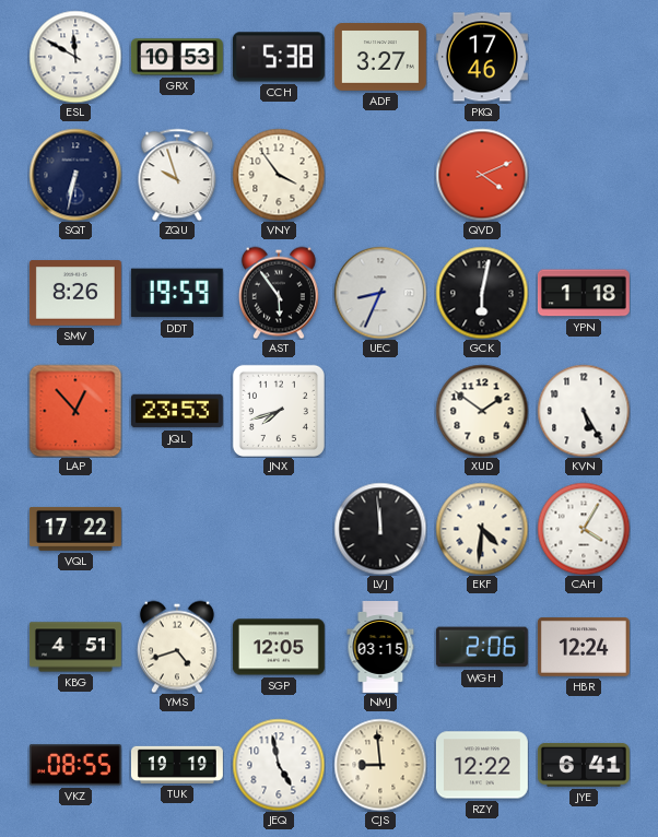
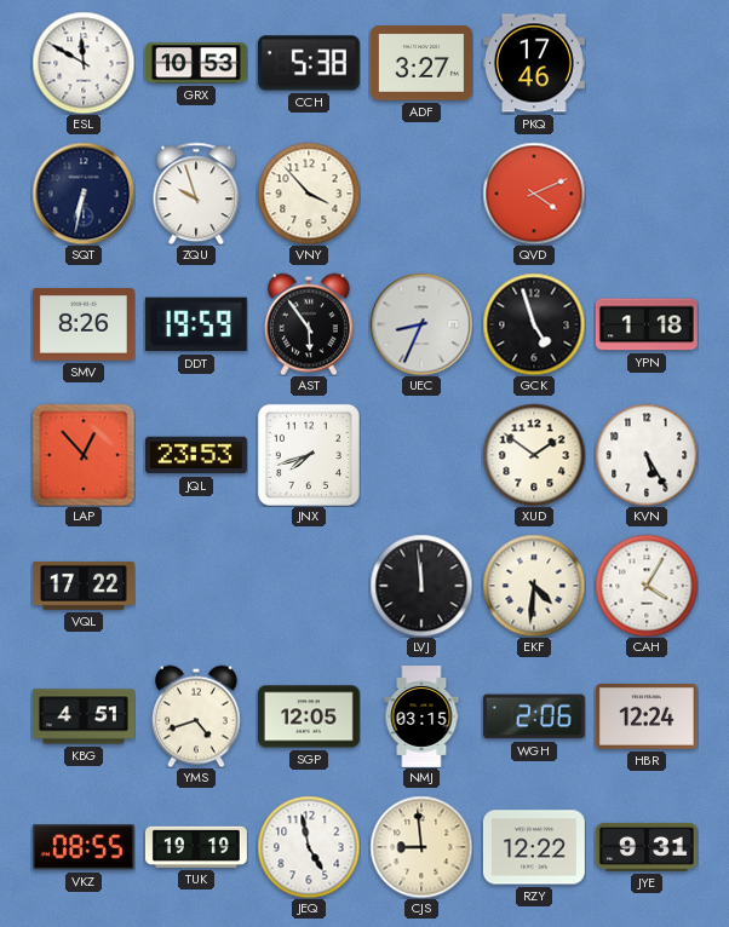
VNY: 3:54 -> 3:53 (309, 194)
GCK: 6:02 -> 4:57 (534, 324)
JYE: 6:41 -> 9:31 (647, 847)
